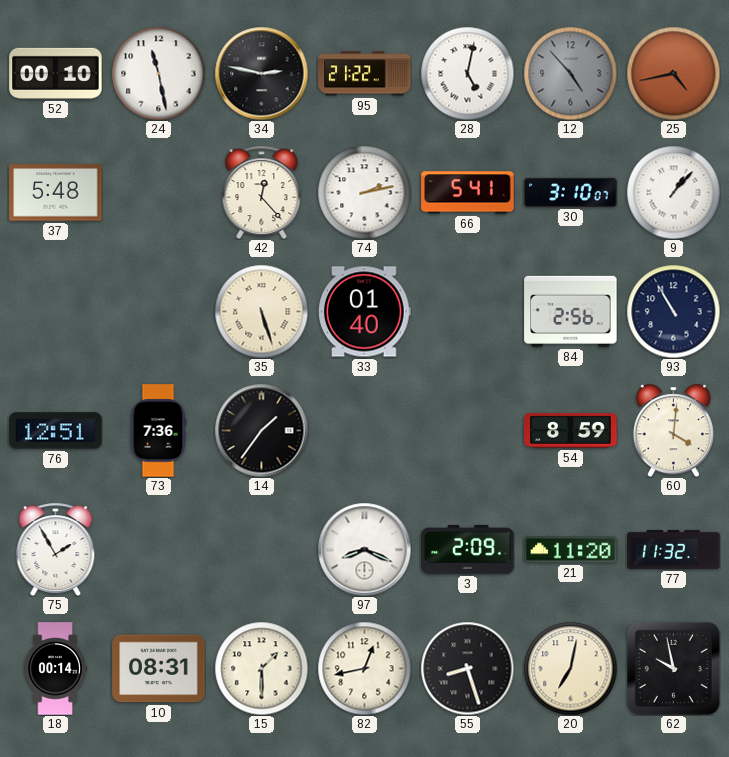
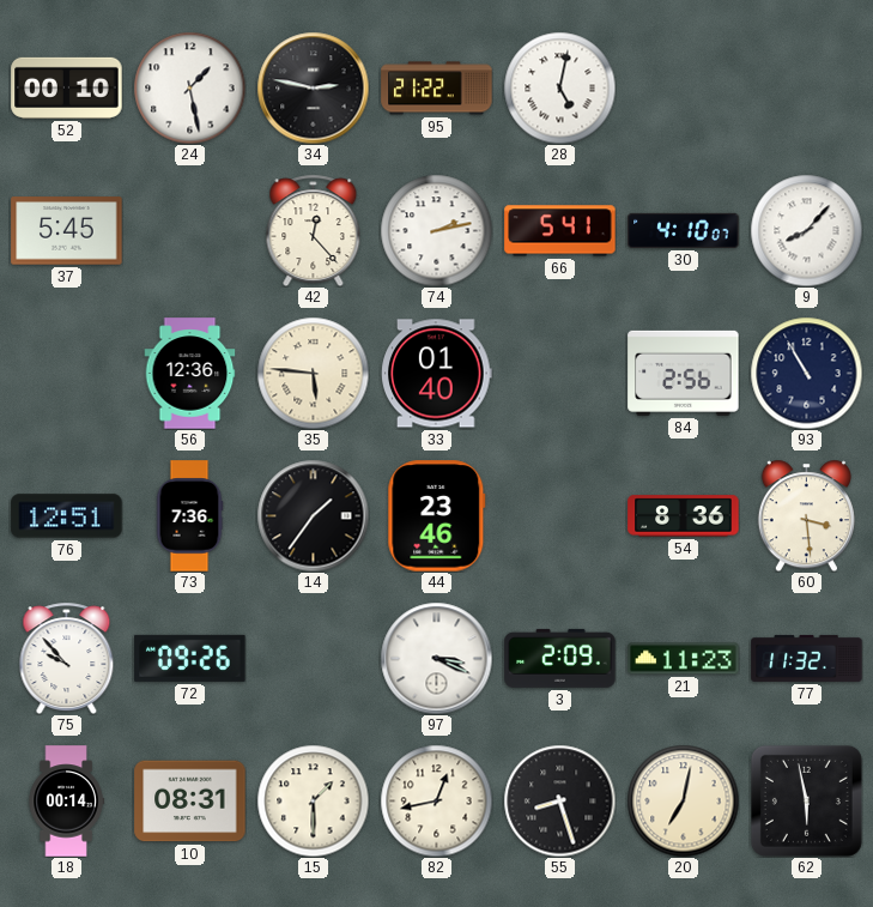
24: 11:28 -> 1:28 (189, 87)
12: 4:53 -> none (570, 73)
25: 4:43 -> none (673, 73)
37: 5:48 -> 5:45 (67, 231)
30: 3:10 -> 4:10 (684, 230)
9: 1:07 -> 8:07 (806, 230)
56: none -> 12:36 (190, 374)
35: 5:27 -> 5:46 (313, 373)
44: none -> 23:46 (437, 516)
54: 8:59 -> 8:36 (684, 516)
60: 4:01 -> 3:29 (806, 515)
75: 1:55 -> 9:53 (67, 658)
72: none -> 09:26 (190, 658)
97: 8:19 -> 3:19 (436, 658)
21: 11:20 -> 11:23 (684, 659)
62: 9:58 -> 5:58 (806, 800)
